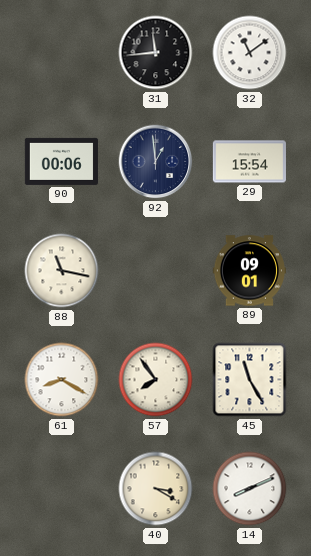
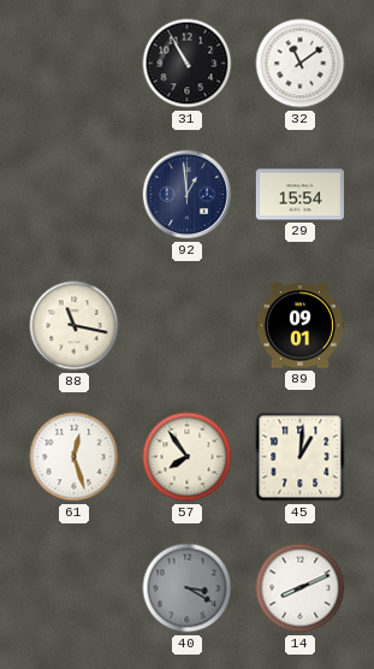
31: 11:44 -> 10:55 (188, 64)
90: 00:06 -> none (61, 161)
61: 8:20 -> 12:27 (75, 457)
45: 11:25 -> 1:01 (301, 457)
40 dial: cream -> grey (188, 588)
